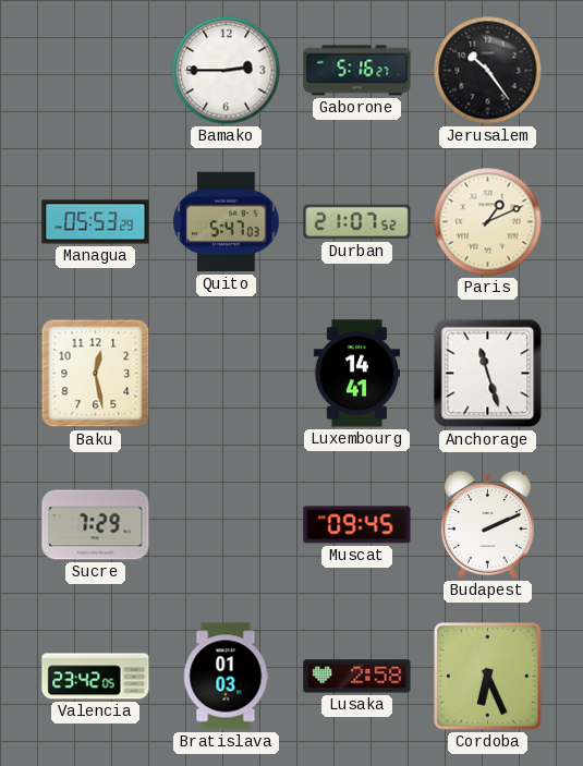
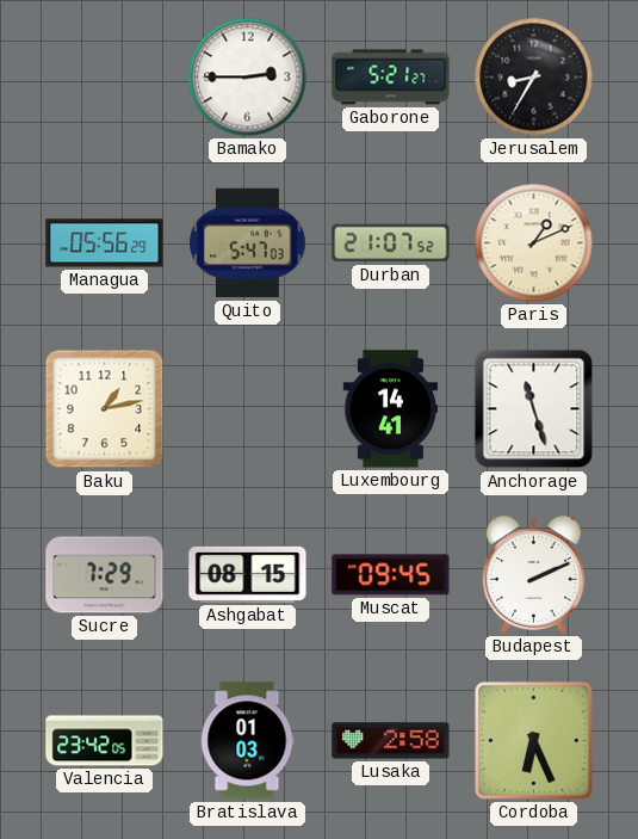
Gaborone: 5:16 -> 5:21 (391, 78)
Jerusalem: 10:24 -> 8:35 (534, 78)
Managua: 05:53 -> 05:56 (105, 243)
Baku: 12:28 -> 1:13 (105, 409)
Ashgabat: none -> 08:15 (248, 574)
